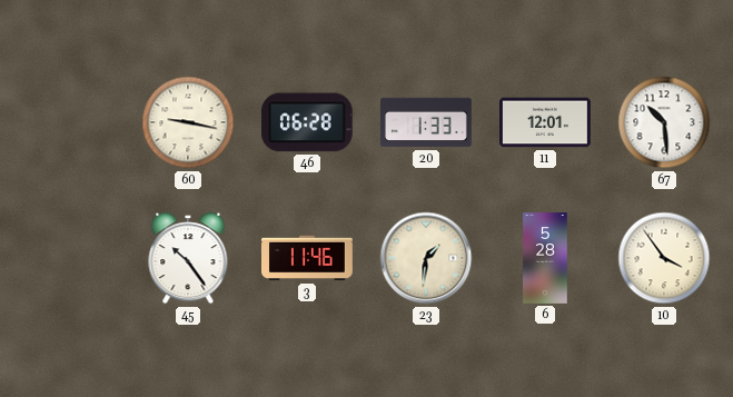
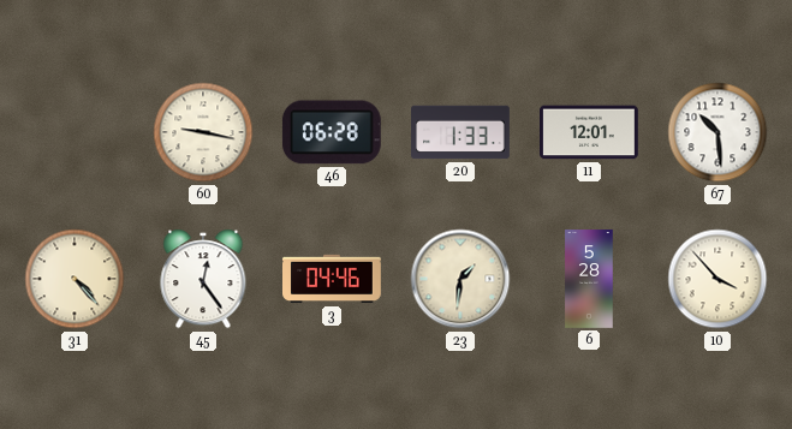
31: none -> 4:23 (75, 279)
45: 10:24 -> 12:24 (203, 279)
3: 11:46 -> 04:46 (333, 279)
10: 3:54 -> 3:53 (717, 279)
